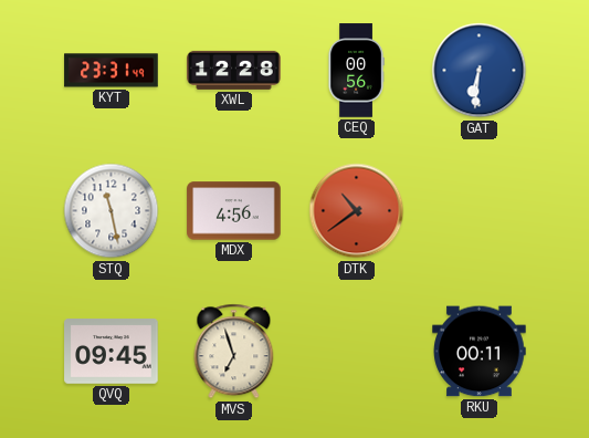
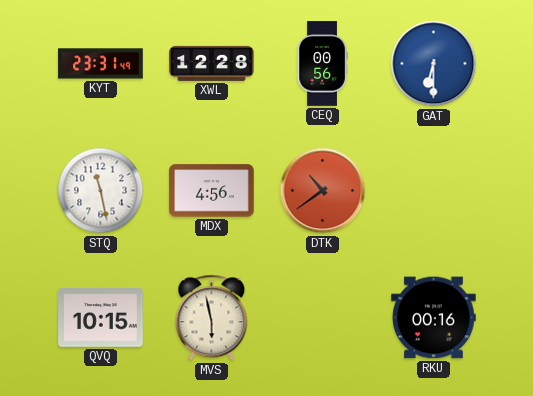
GAT: 6:31 -> 6:30 (434, 64)
QVQ: 09:45 -> 10:15 (101, 318)
MVS: 6:57 -> 5:58 (212, 318)
RKU: 00:11 -> 00:16 (434, 318)
